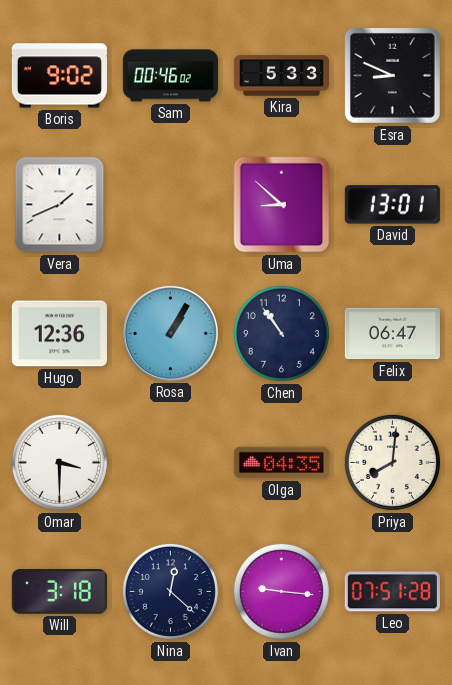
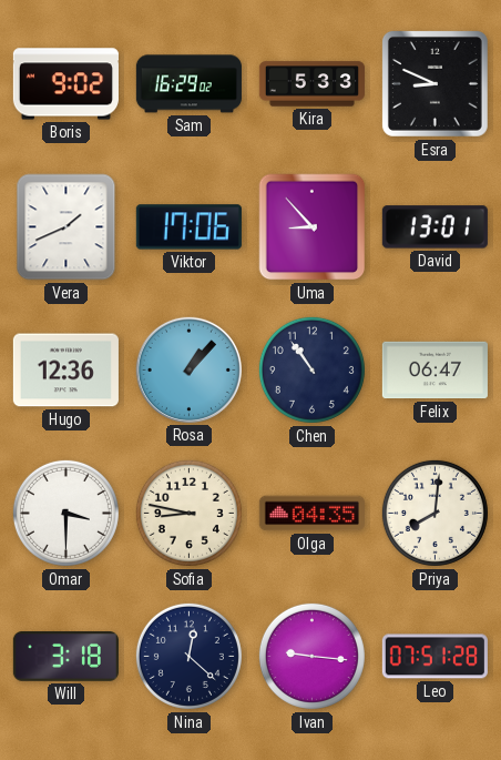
Sam: 00:46 -> 16:29 (188, 84)
Viktor: none -> 17:06 (188, 227)
Uma: 8:52 -> 8:53 (313, 227)
Rosa: 1:05 -> 1:07 (188, 369)
Sofia: none -> 8:47 (188, 513)
